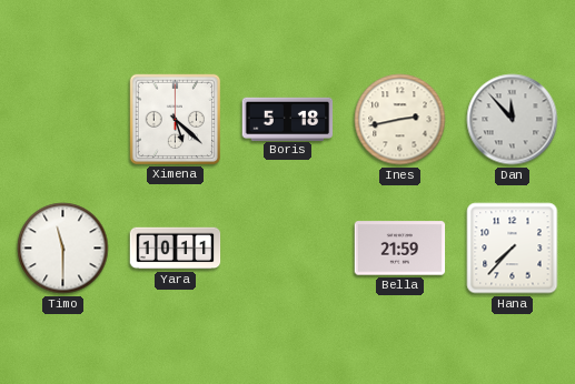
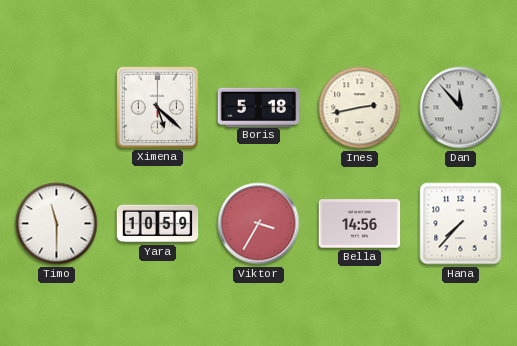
Yara: 10:11 -> 10:59 (158, 224)
Viktor: none -> 3:35 (259, 224)
Bella: 21:59 -> 14:56 (360, 224)
